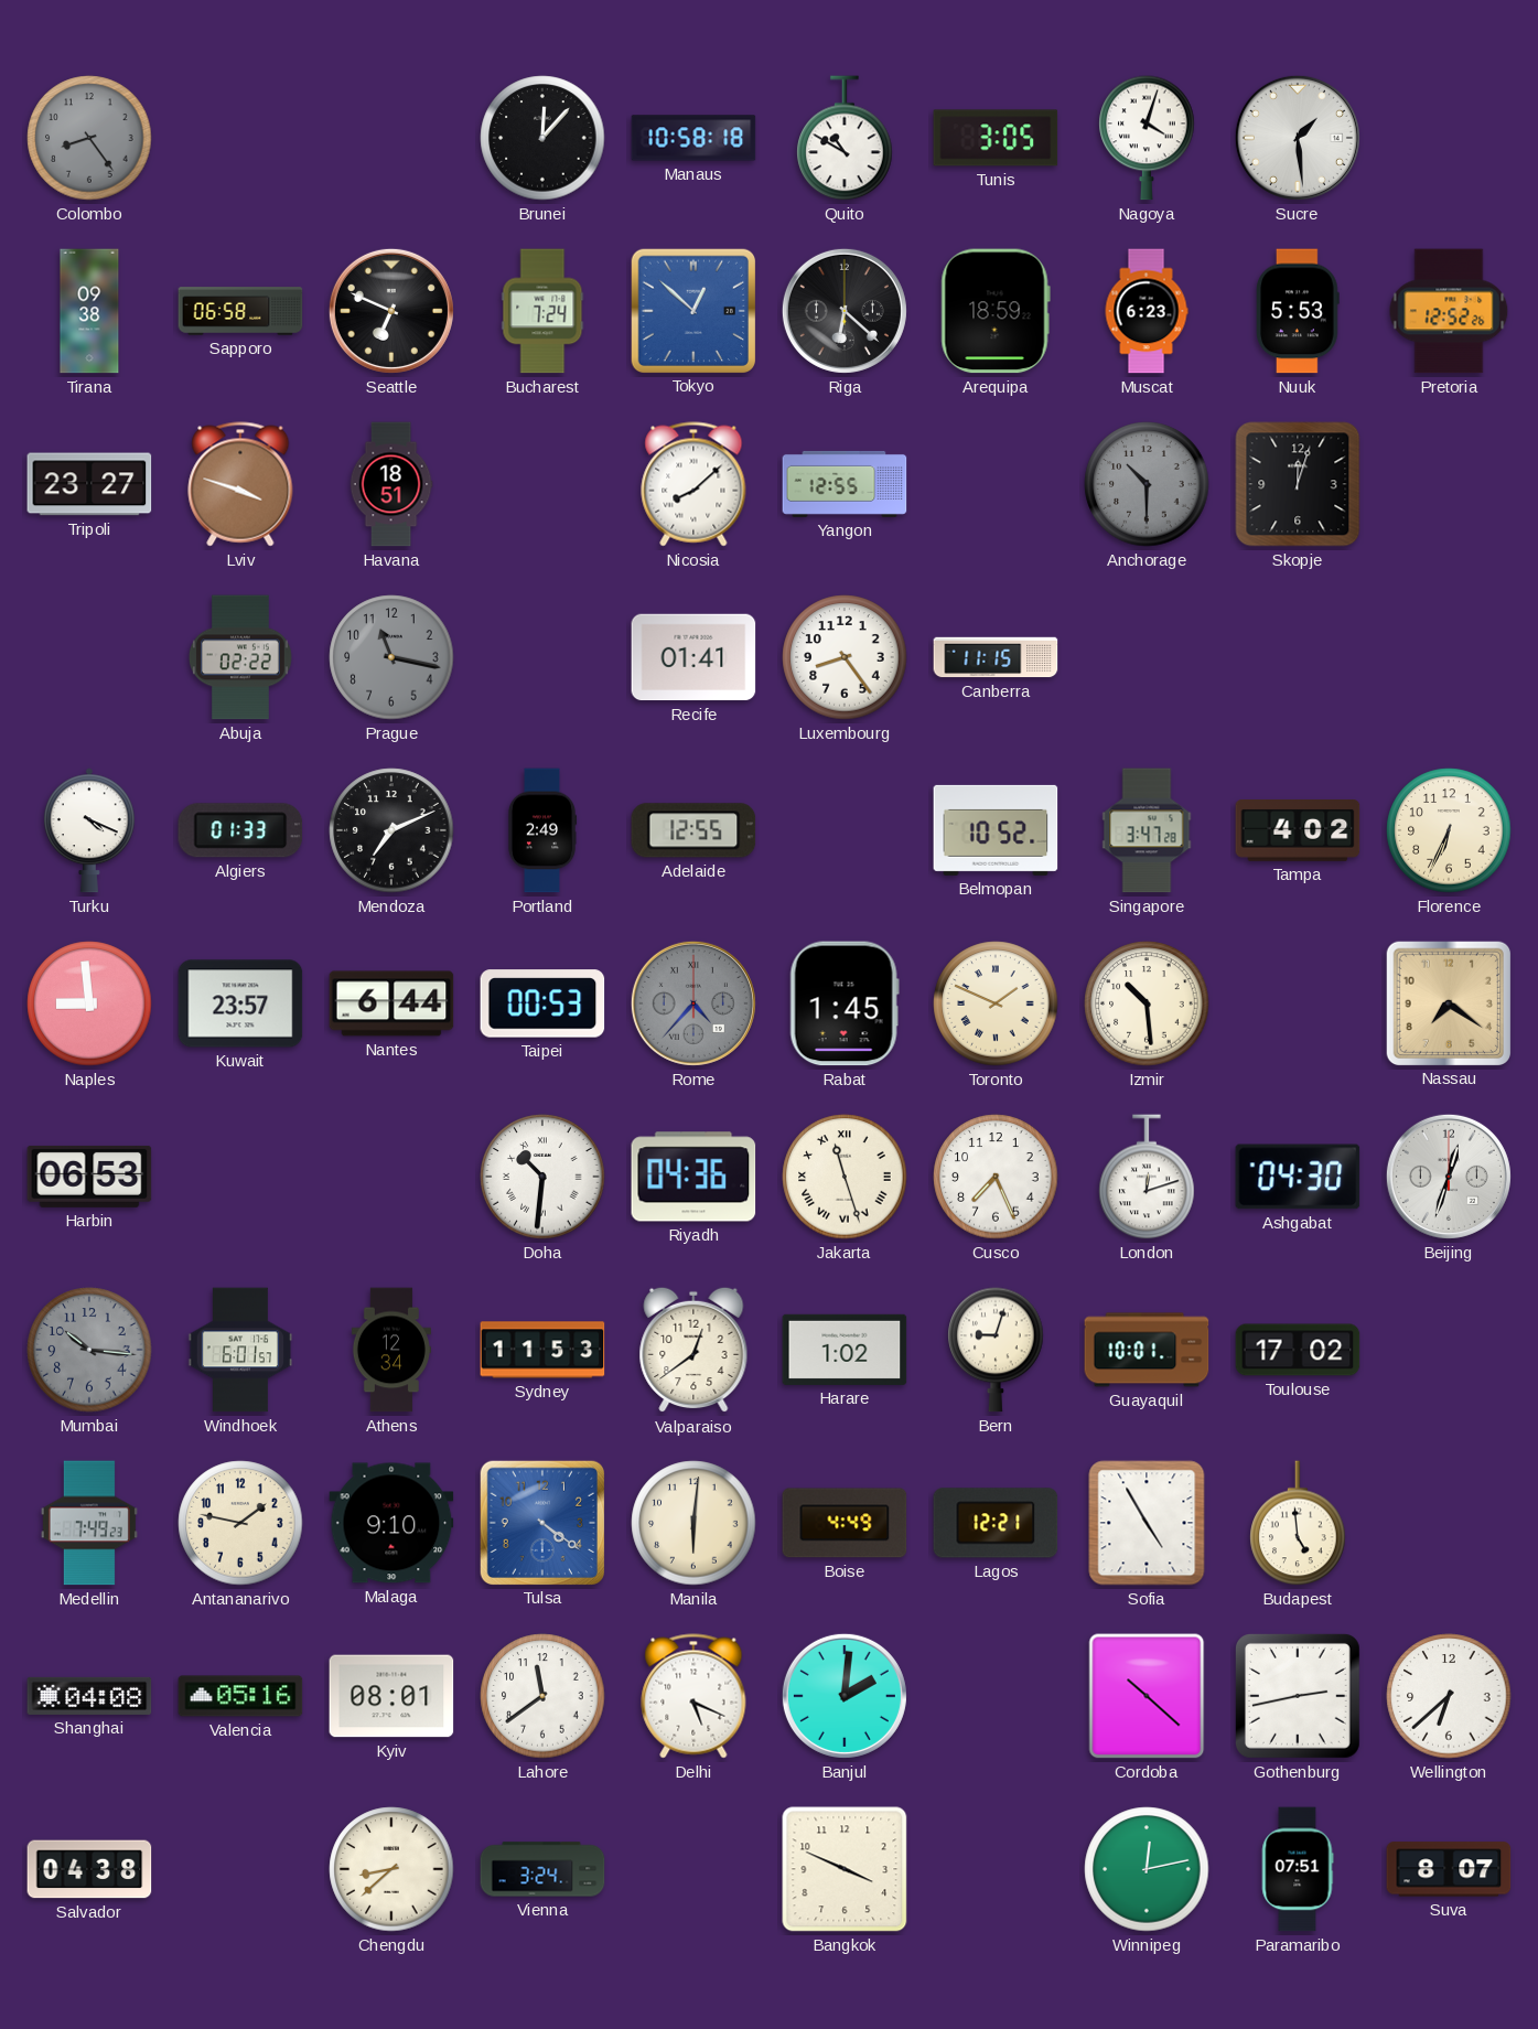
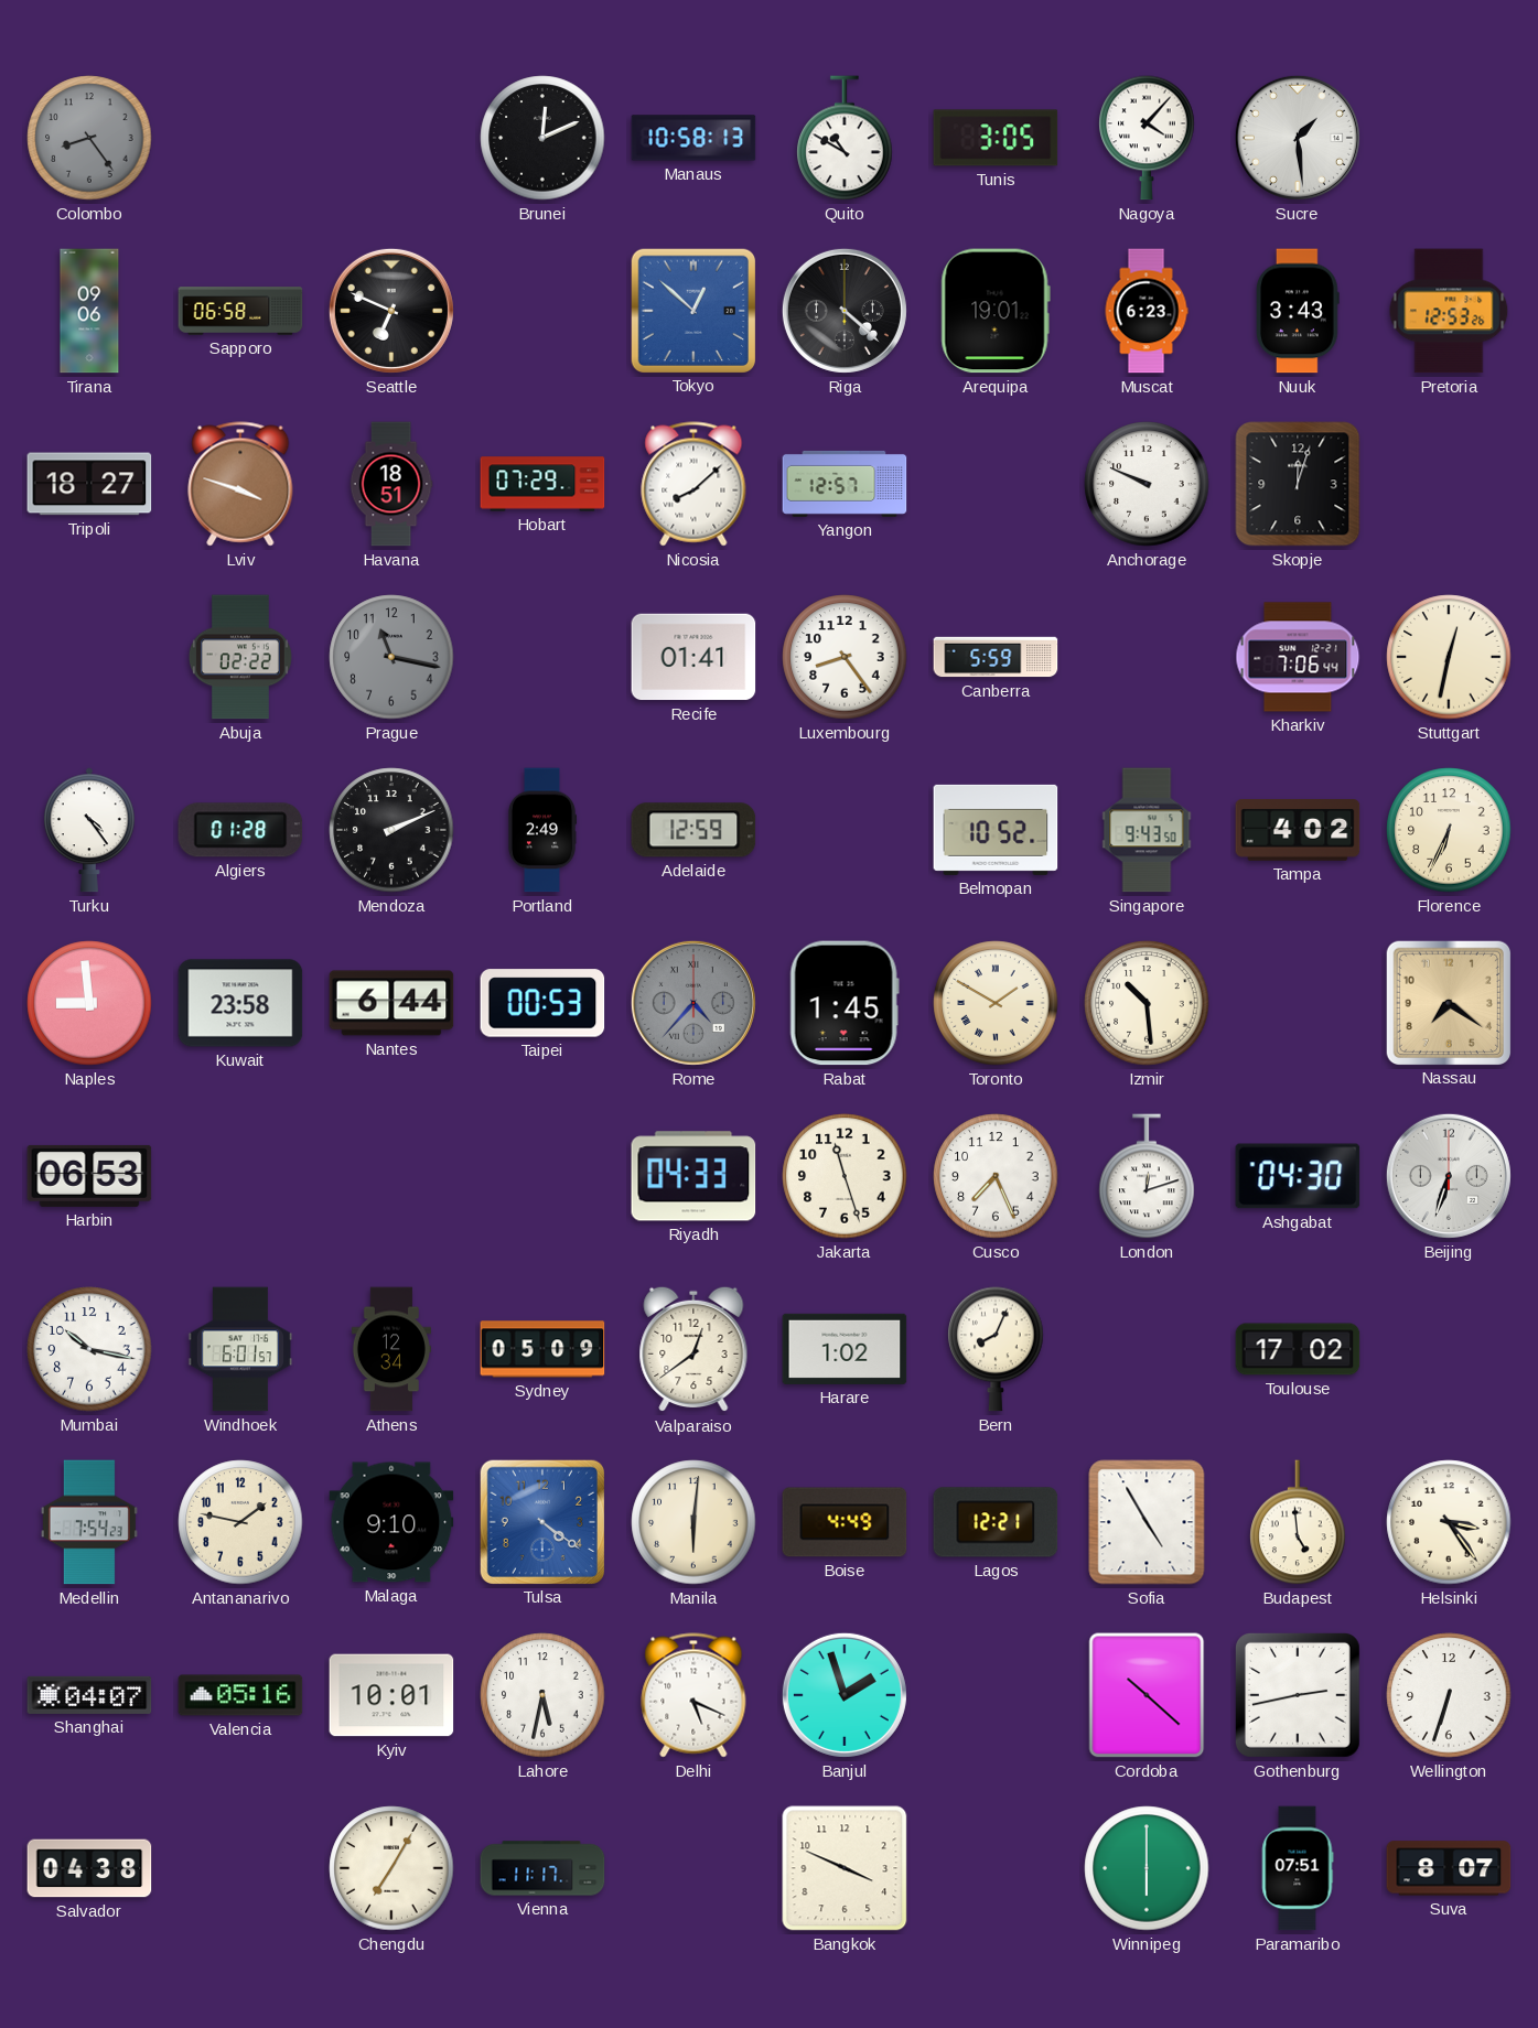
Brunei: 12:07 -> 12:11 (542, 138)
Manaus: 10:58:18 -> 10:58:13 (693, 138)
Nagoya: 4:03 -> 4:07 (1147, 138)
Tirana: 09:38 -> 09:06 (89, 311)
Bucharest: 7:24 -> none (542, 311)
Riga: 6:22 -> 4:22 (845, 311)
Arequipa: 18:59 -> 19:01 (996, 311)
Nuuk: 5:53 -> 3:43 (1298, 311)
Pretoria: 12:52 -> 12:53 (1449, 311)
Tripoli: 23:27 -> 18:27 (89, 484)
Hobart: none -> 07:29 (542, 484)
Yangon: 12:55 -> 12:57 (845, 484)
Anchorage: 10:30 -> 9:49 (1147, 484)
Anchorage dial: grey -> white (1147, 484)
Canberra: 11:15 -> 5:59 (996, 657)
Kharkiv: none -> 7:06 (1298, 657)
Stuttgart: none -> 12:32 (1449, 657)
Turku: 4:19 -> 4:24 (89, 830)
Algiers: 01:33 -> 01:28 (240, 830)
Mendoza: 7:11 -> 2:11 (391, 830)
Adelaide: 12:55 -> 12:59 (693, 830)
Singapore: 3:47 -> 9:43 (1147, 830)
Kuwait: 23:57 -> 23:58 (240, 1003)
Toronto: 1:49 -> 1:50 (996, 1003)
Doha: 10:31 -> none (542, 1177)
Riyadh: 04:36 -> 04:33 (693, 1176)
Jakarta numerals: Roman -> Arabic (845, 1176)
Beijing: 12:33 -> 6:33 (1449, 1176)
Mumbai: 10:16 -> 10:17 (89, 1349)
Mumbai dial: grey -> white (89, 1349)
Sydney: 11:53 -> 05:09 (542, 1349)
Bern: 9:03 -> 8:04 (996, 1349)
Guayaquil: 10:01 -> none (1147, 1350)
Medellin: 7:49 -> 7:54 (89, 1522)
Helsinki: none -> 3:24 (1449, 1522)
Shanghai: 04:08 -> 04:07 (89, 1695)
Kyiv: 08:01 -> 10:01 (391, 1695)
Lahore: 11:39 -> 5:32 (542, 1695)
Banjul: 2:01 -> 1:57 (845, 1695)
Wellington: 6:38 -> 6:33 (1449, 1695)
Chengdu: 8:38 -> 7:05 (391, 1868)
Vienna: 3:24 -> 11:17 (542, 1868)
Winnipeg: 12:13 -> 6:00 (1147, 1868)
